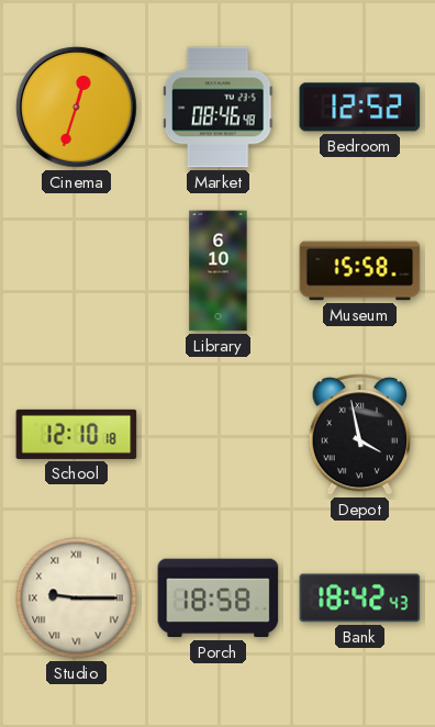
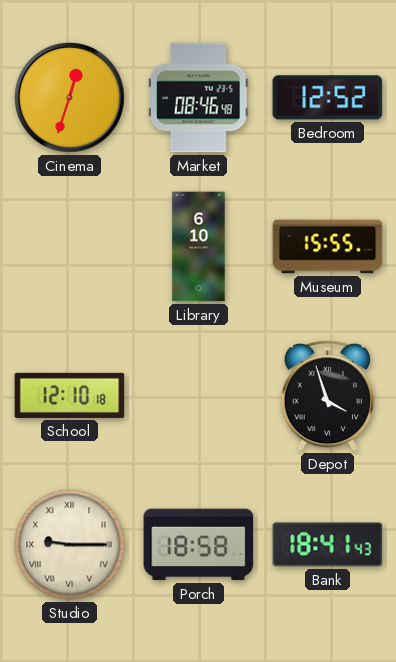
Museum: 15:58 -> 15:55 (328, 247)
Depot: 3:58 -> 3:57 (328, 395)
Bank: 18:42 -> 18:41 (328, 545)
